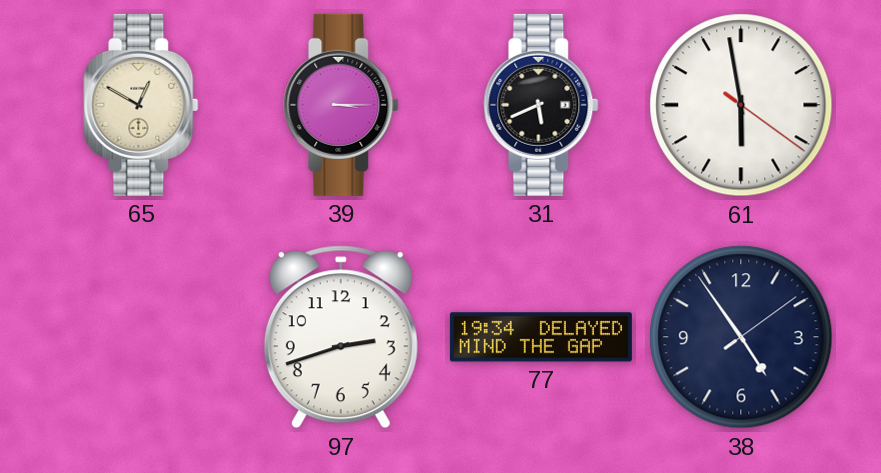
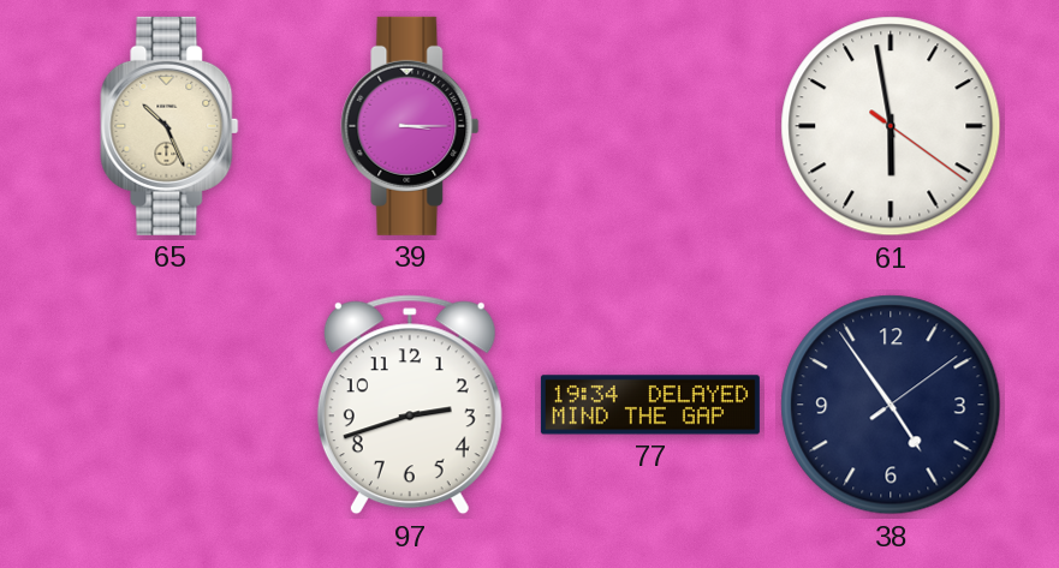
65: 12:50 -> 10:26 (169, 126)
31: 5:41 -> none (541, 105)
